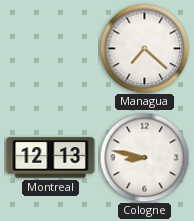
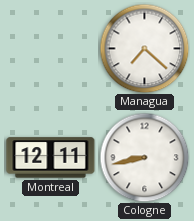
Montreal: 12:13 -> 12:11 (51, 158)
Cologne: 8:47 -> 8:43 (144, 157)
